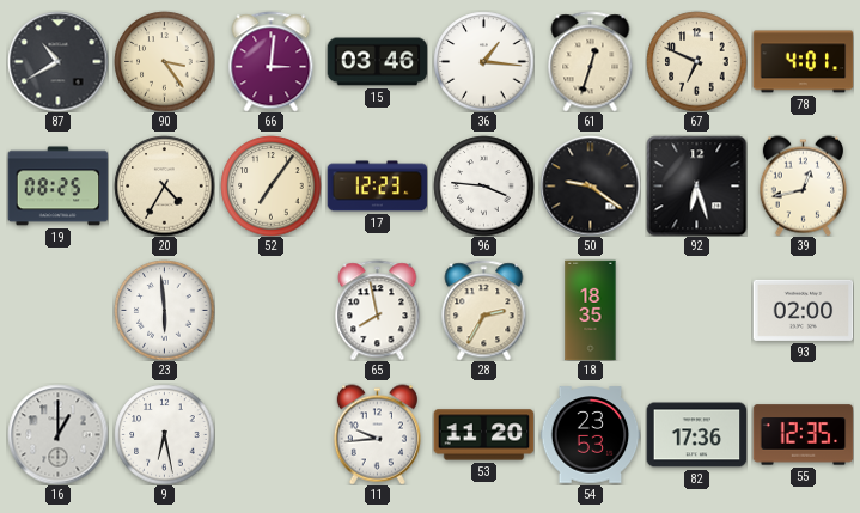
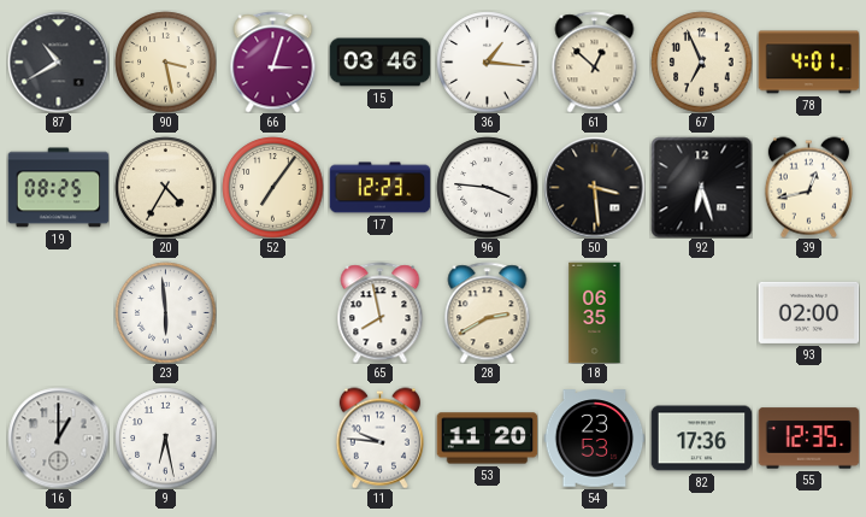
90: 3:24 -> 3:28 (165, 61)
66: 3:01 -> 3:03 (273, 61)
61: 12:33 -> 12:52 (595, 61)
67: 6:49 -> 6:56 (701, 61)
50: 9:21 -> 3:29 (594, 187)
28: 2:35 -> 2:40 (488, 312)
18: 18:35 -> 06:35 (595, 312)
11: 9:44 -> 9:46 (379, 437)
